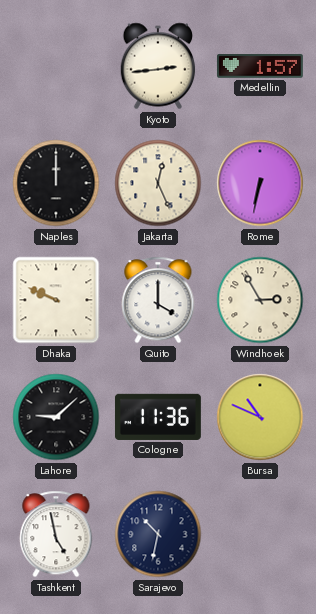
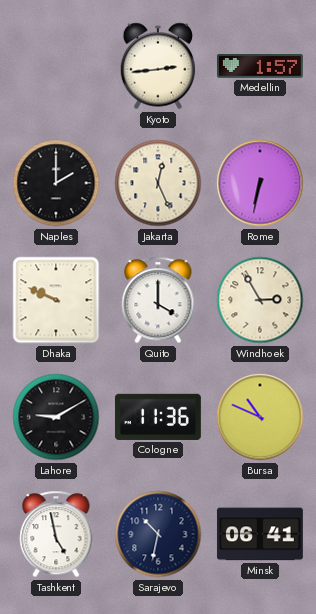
Naples: 12:00 -> 2:00 (56, 183)
Lahore: 9:08 -> 9:10 (56, 417)
Minsk: none -> 06:41 (260, 534)
